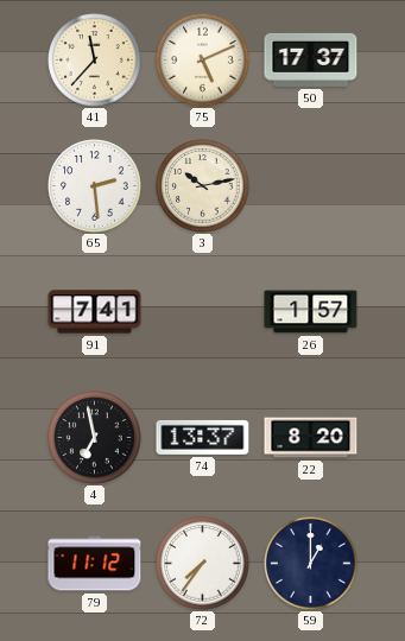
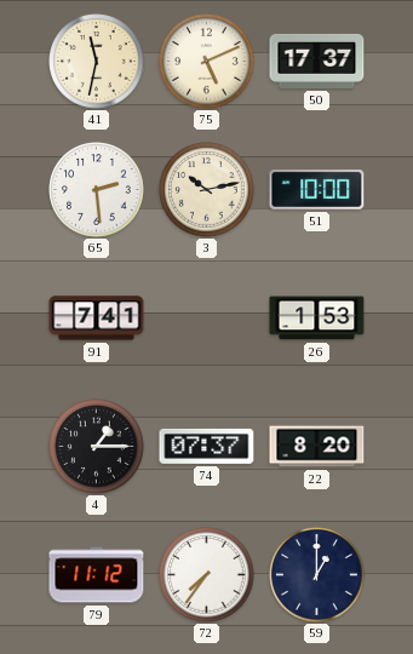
41: 11:37 -> 11:32 (97, 62)
51: none -> 10:00 (317, 190)
26: 1:57 -> 1:53 (317, 319)
4: 6:58 -> 1:15 (97, 447)
74: 13:37 -> 07:37 (207, 446)
